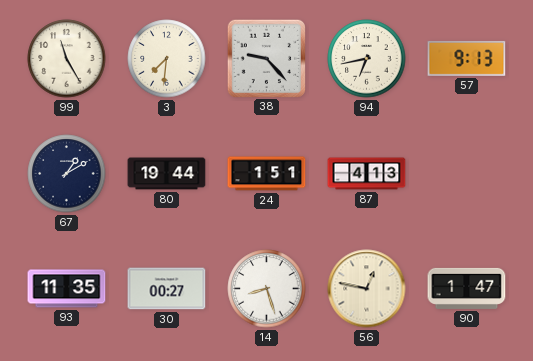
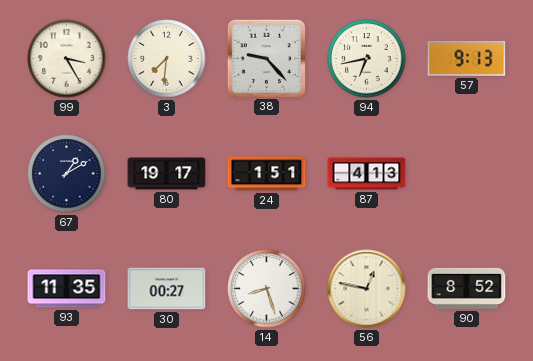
99: 11:25 -> 3:25 (67, 59)
80: 19:44 -> 19:17 (167, 174)
90: 1:47 -> 8:52 (467, 288)
